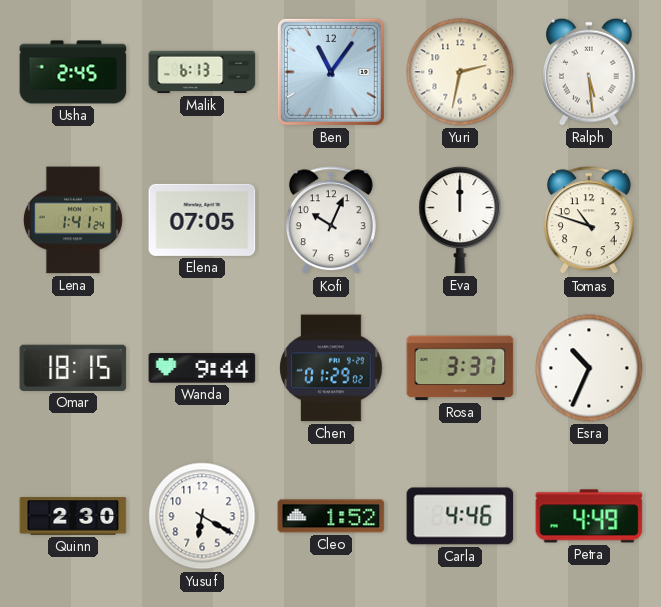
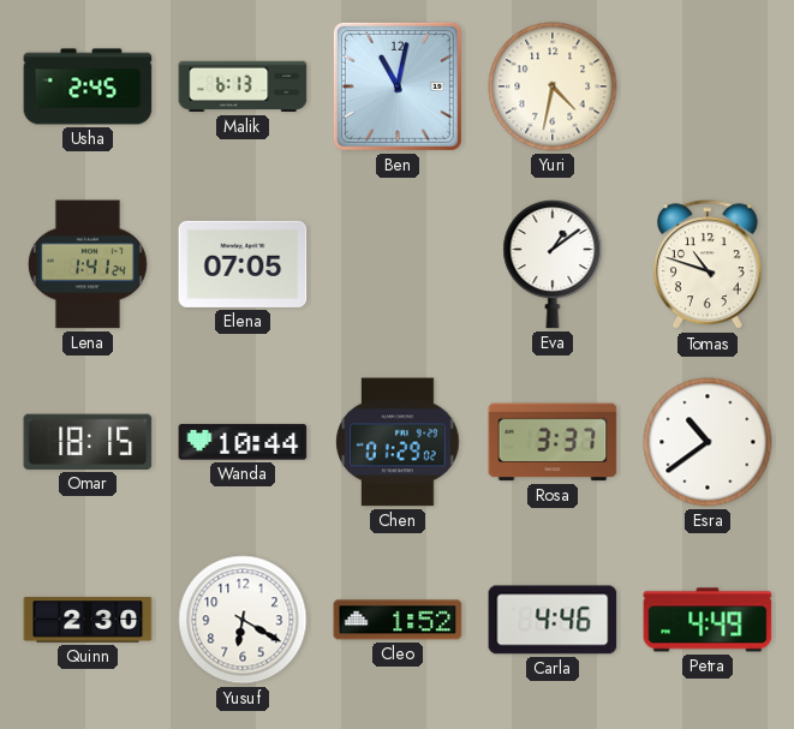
Ben: 11:06 -> 11:02 (398, 86)
Yuri: 2:32 -> 4:32 (553, 86)
Ralph: 5:29 -> none (589, 72)
Kofi: 10:04 -> none (331, 221)
Eva: 12:00 -> 1:09 (553, 264)
Wanda: 9:44 -> 10:44 (243, 442)
Esra: 10:34 -> 10:39 (708, 442)
